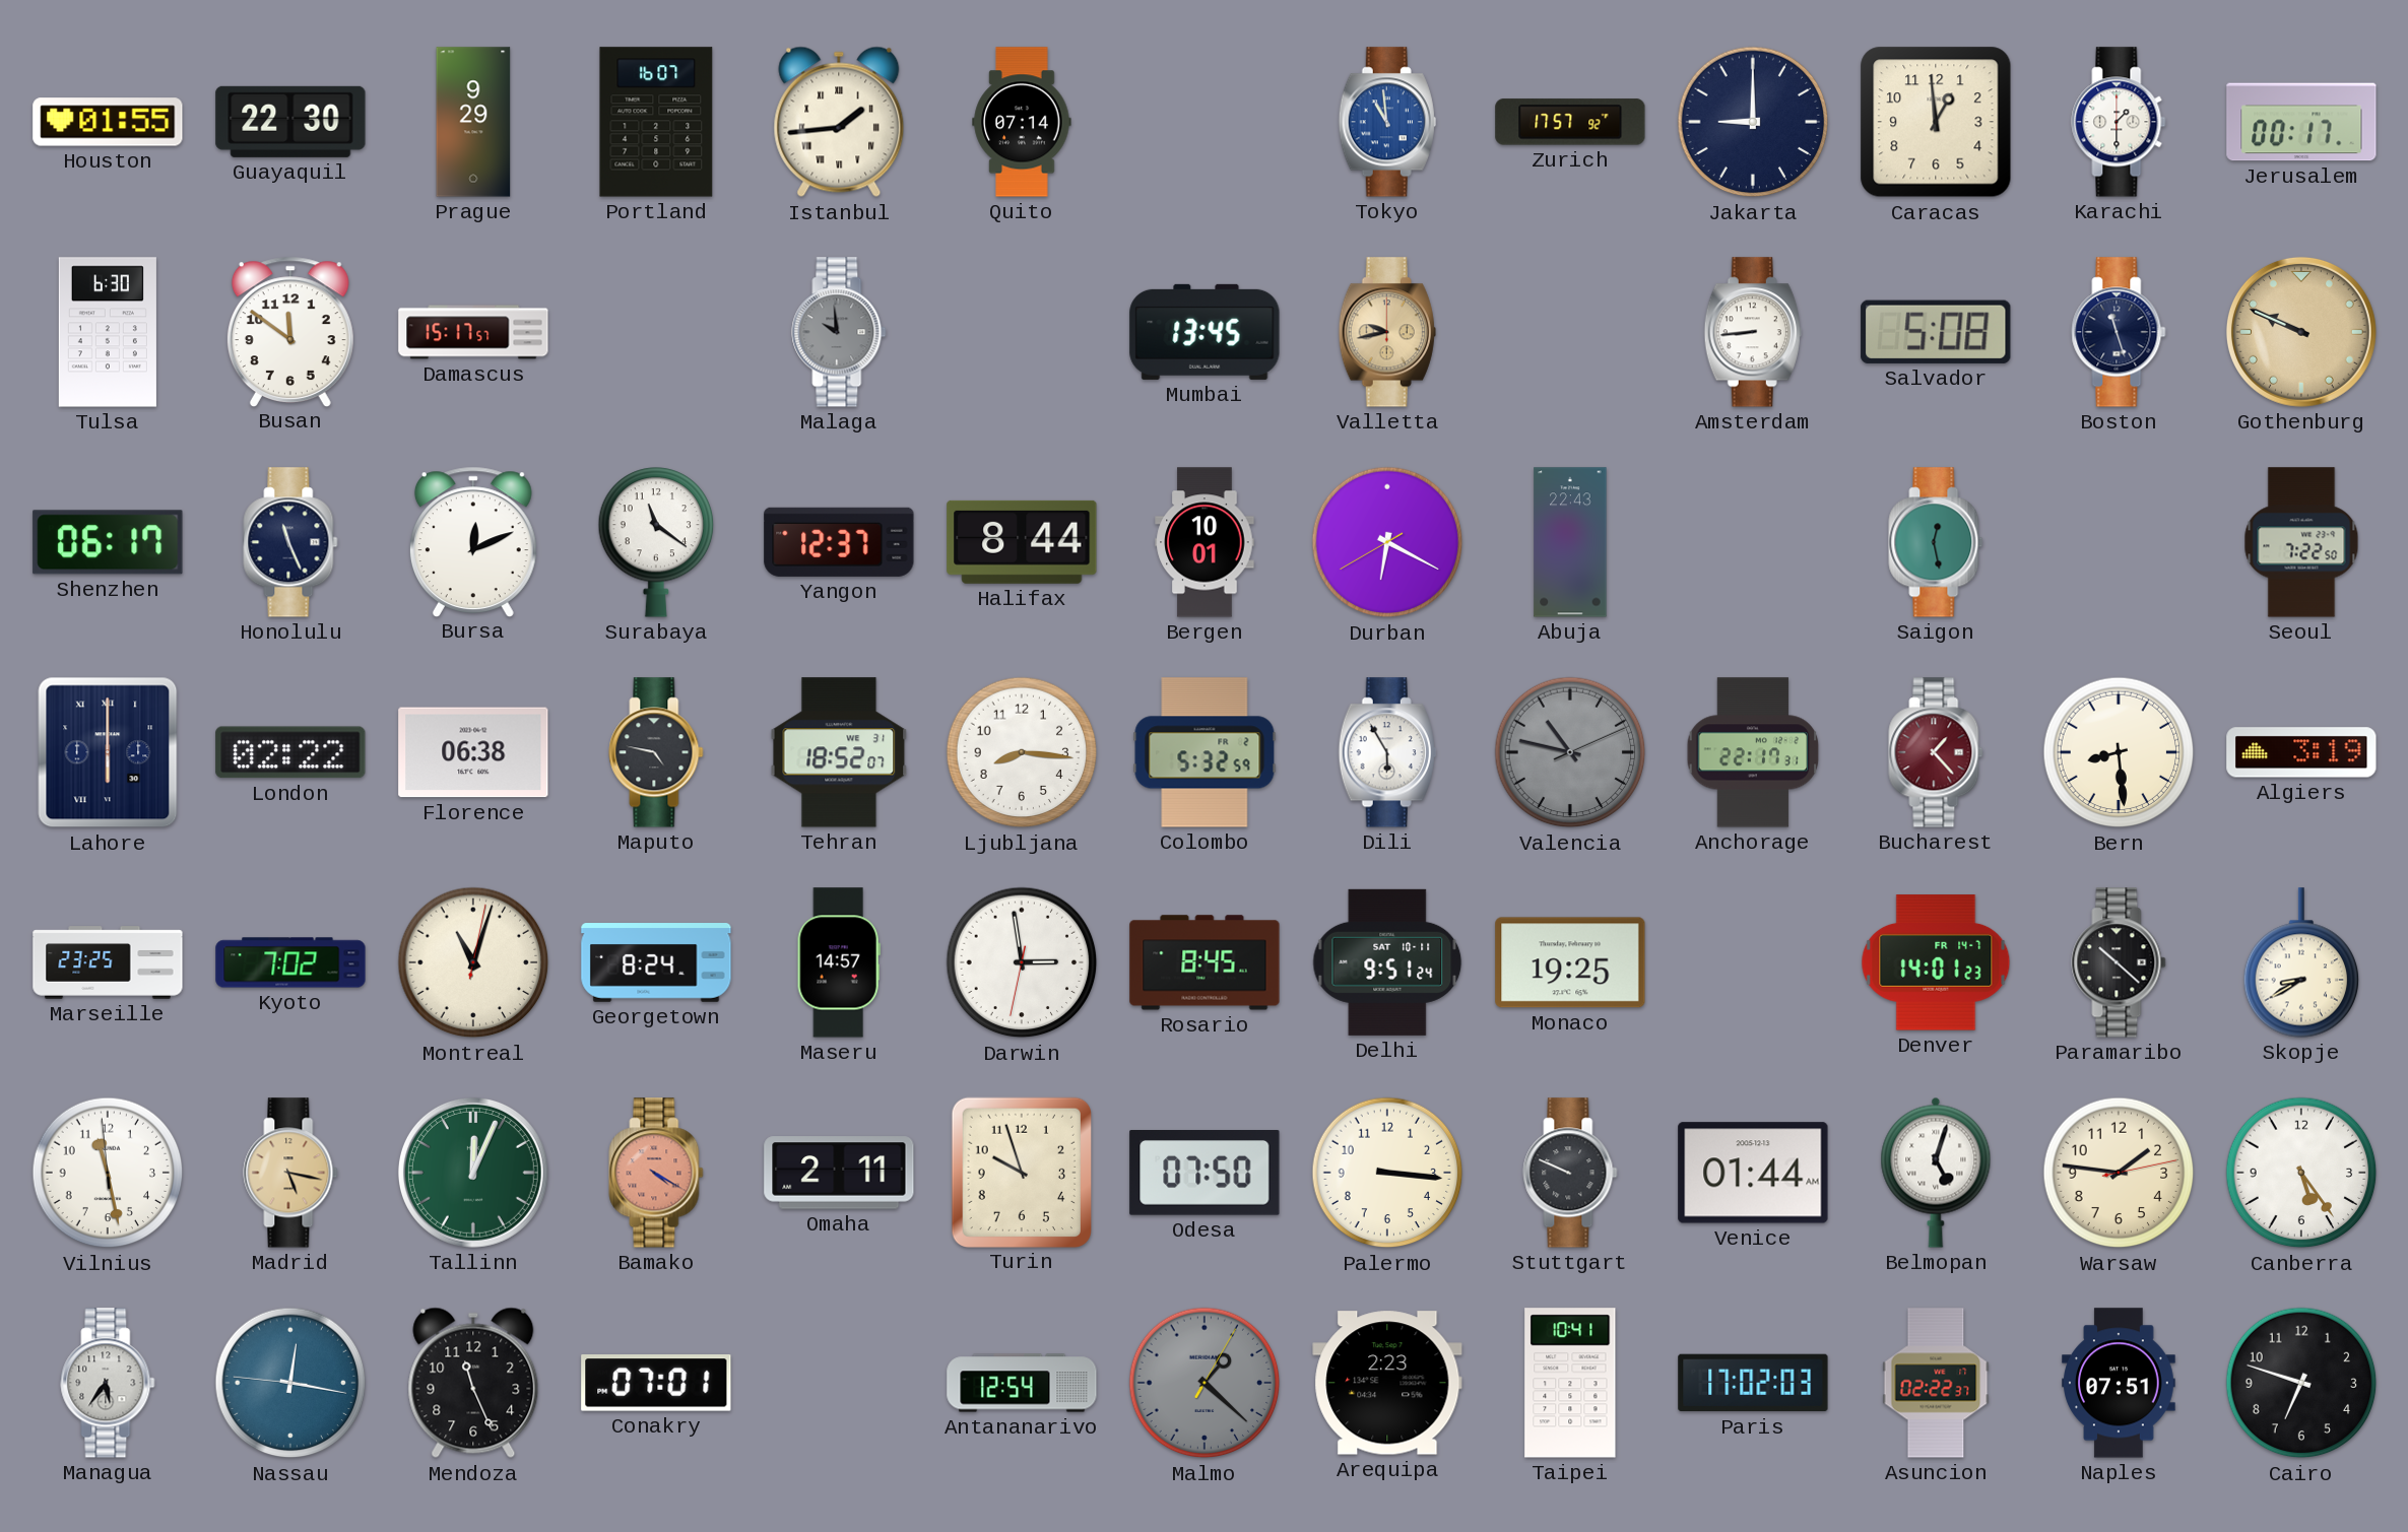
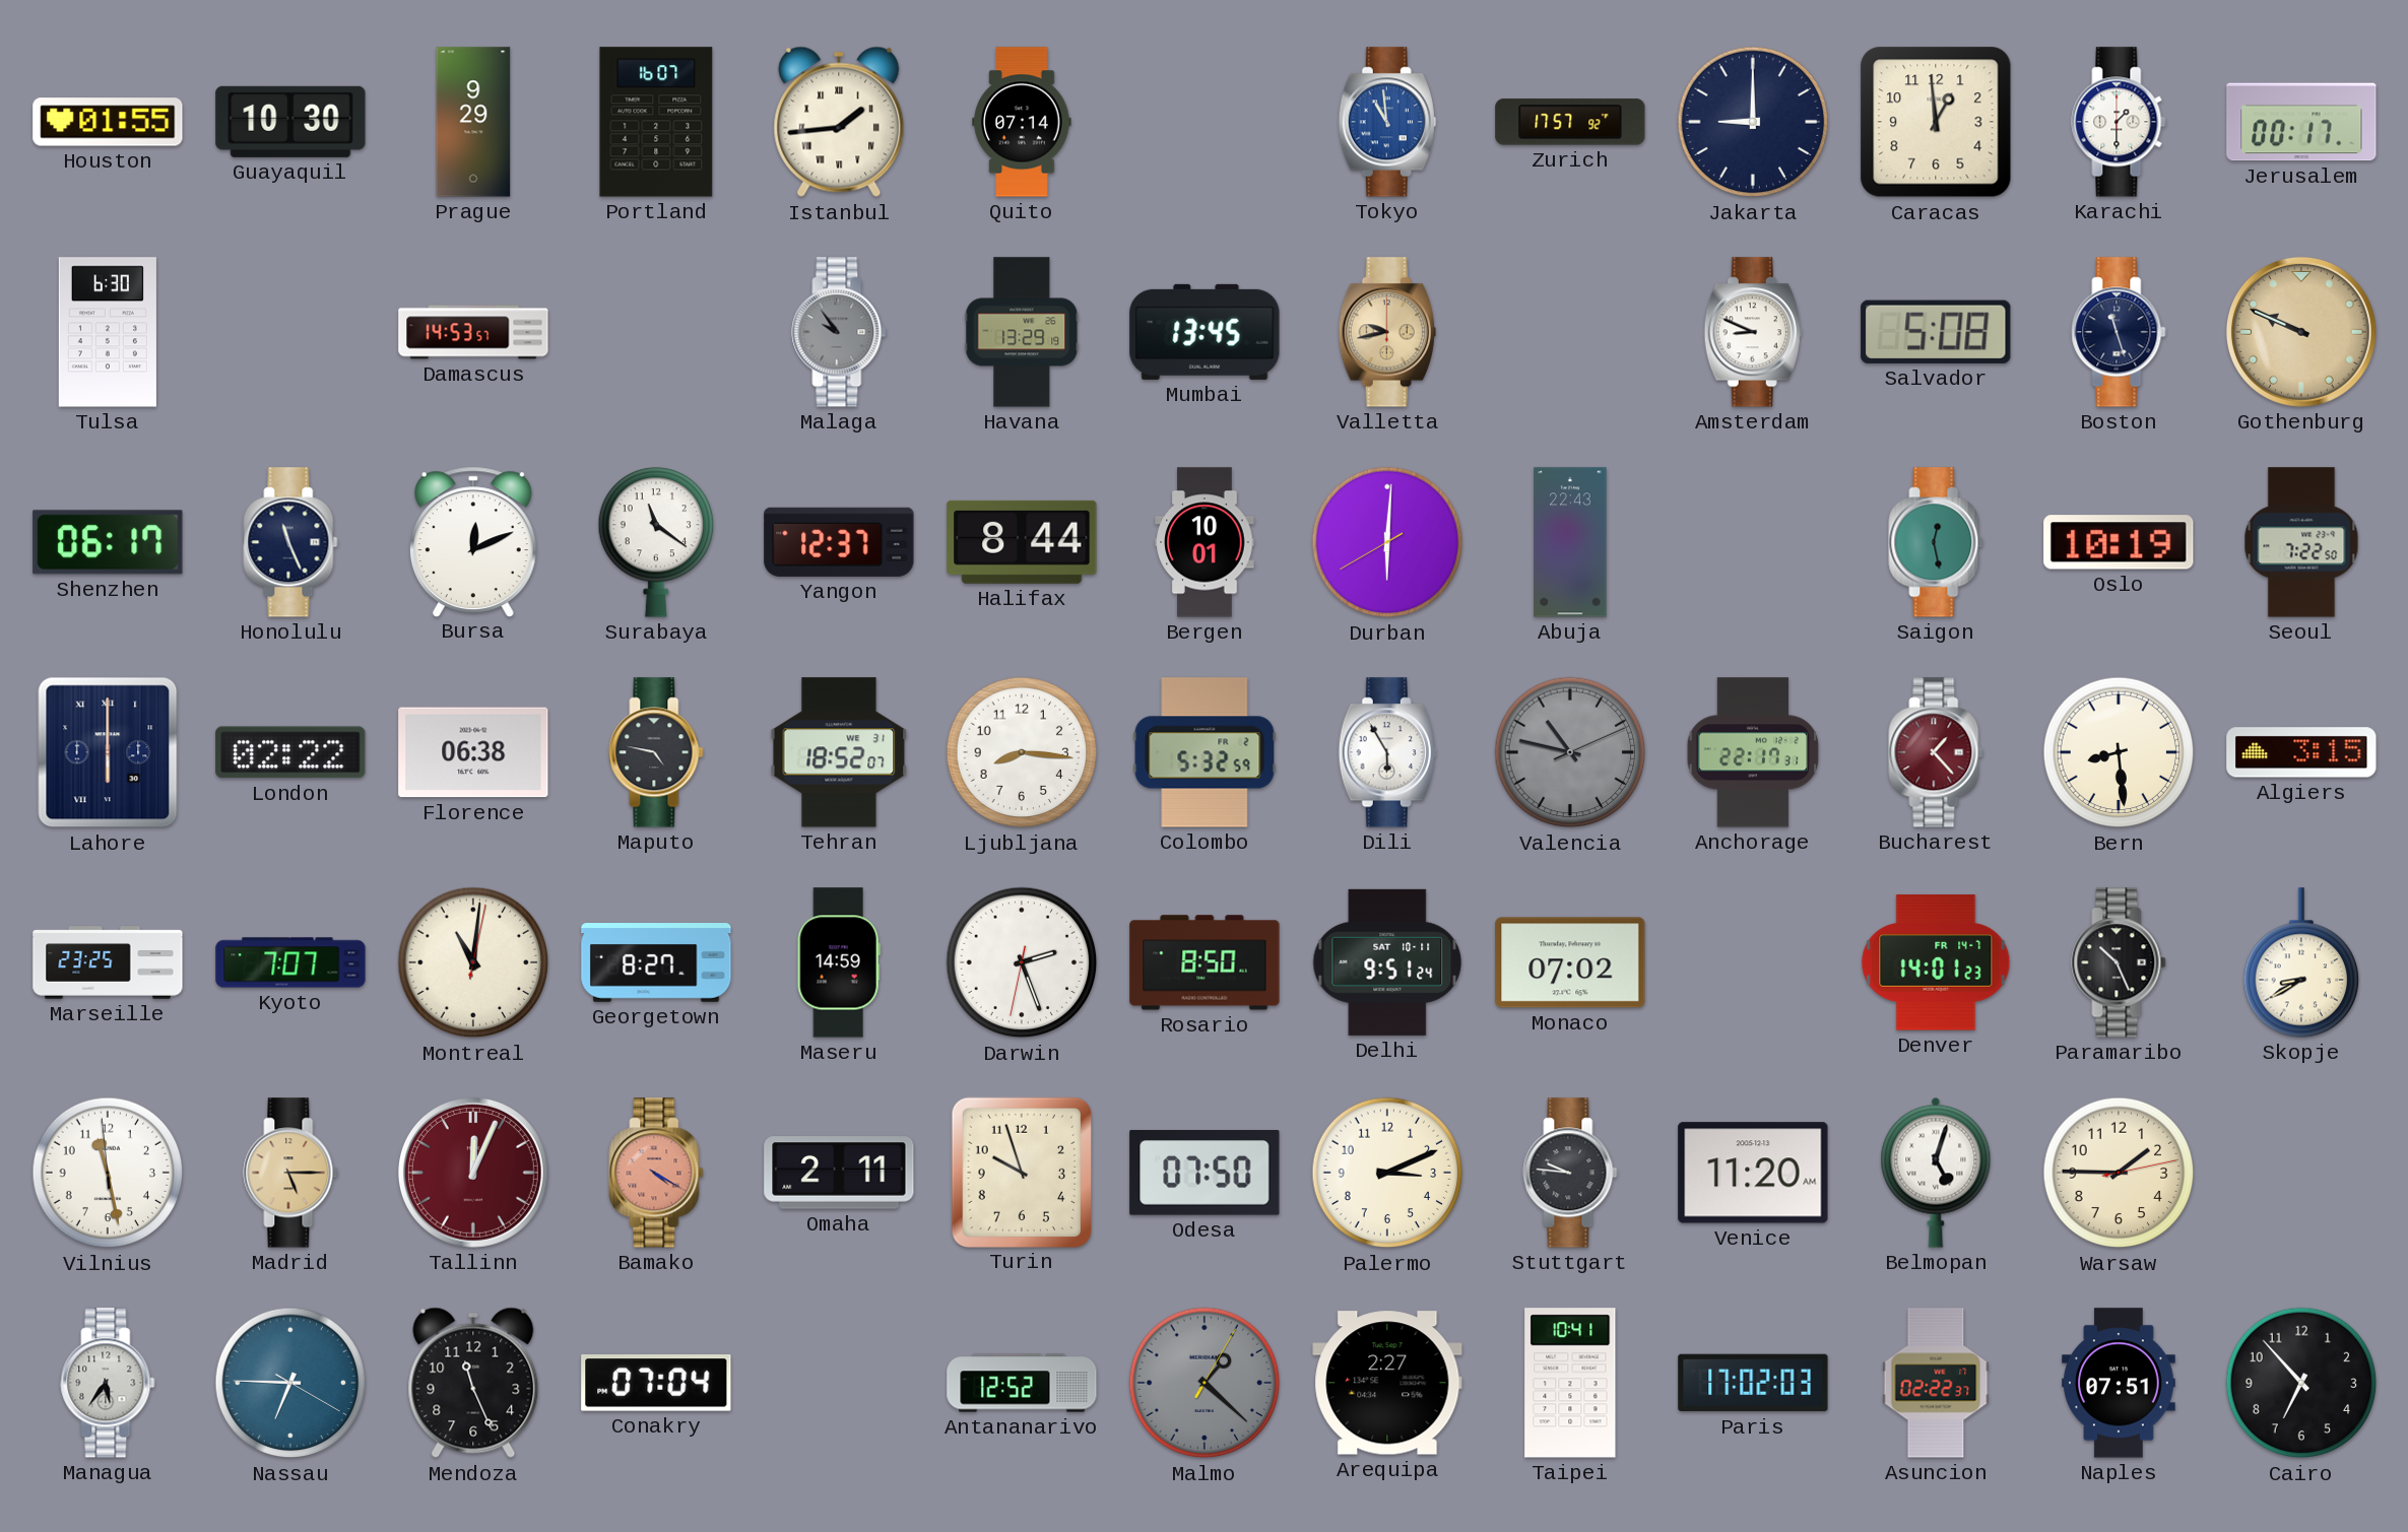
Guayaquil: 22:30 -> 10:30 (290, 122)
Busan: 11:51 -> none (290, 331)
Damascus: 15:17 -> 14:53 (473, 332)
Malaga: 9:59 -> 9:54 (839, 332)
Havana: none -> 13:29 (1022, 332)
Amsterdam: 8:44 -> 8:49 (1753, 332)
Durban: 6:19 -> 6:00 (1387, 542)
Oslo: none -> 10:19 (2119, 542)
Algiers: 3:19 -> 3:15 (2301, 752)
Kyoto: 7:02 -> 7:07 (290, 962)
Montreal: 11:03 -> 11:01 (473, 962)
Georgetown: 8:24 -> 8:27 (656, 962)
Maseru: 14:57 -> 14:59 (839, 962)
Darwin: 2:58 -> 2:26 (1022, 962)
Rosario: 8:45 -> 8:50 (1205, 962)
Monaco: 19:25 -> 07:02 (1570, 962)
Paramaribo: 10:22 -> 10:26 (2119, 962)
Madrid: 5:17 -> 5:15 (290, 1173)
Tallinn dial: green -> burgundy (473, 1173)
Palermo: 3:16 -> 3:11 (1387, 1173)
Stuttgart: 9:49 -> 9:46 (1570, 1173)
Venice: 01:44 -> 11:20 (1753, 1173)
Warsaw: 1:46 -> 1:45 (2119, 1173)
Canberra: 5:24 -> none (2301, 1173)
Nassau: 12:16 -> 6:45 (290, 1383)
Conakry: 07:01 -> 07:04 (656, 1383)
Antananarivo: 12:54 -> 12:52 (1022, 1383)
Arequipa: 2:23 -> 2:27 (1387, 1383)
Cairo: 6:48 -> 6:53 (2301, 1383)
